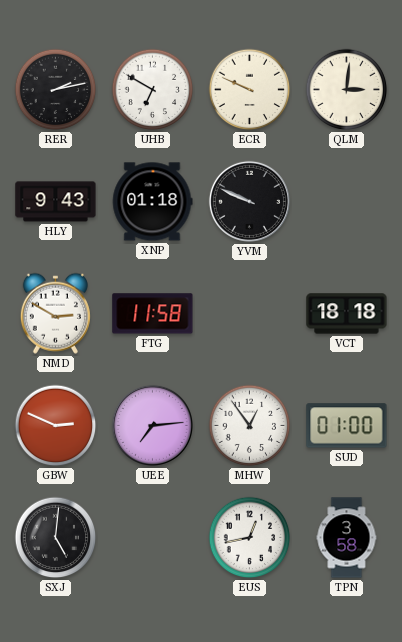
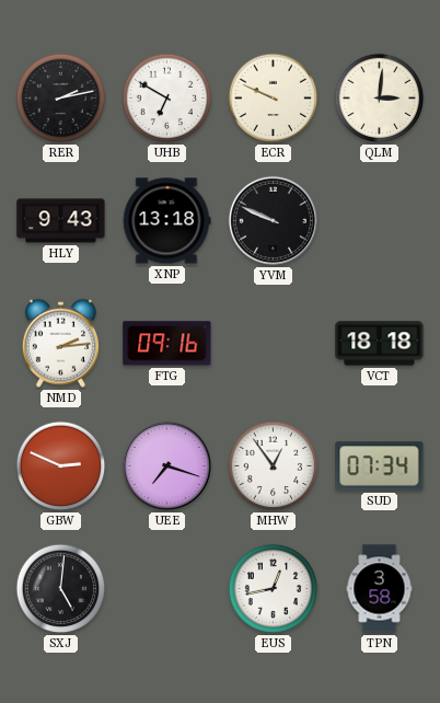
XNP: 01:18 -> 13:18 (166, 221)
NMD: 2:50 -> 2:14 (60, 343)
FTG: 11:58 -> 09:16 (167, 344)
UEE: 7:14 -> 7:18 (166, 465)
SUD: 01:00 -> 07:34 (380, 466)
